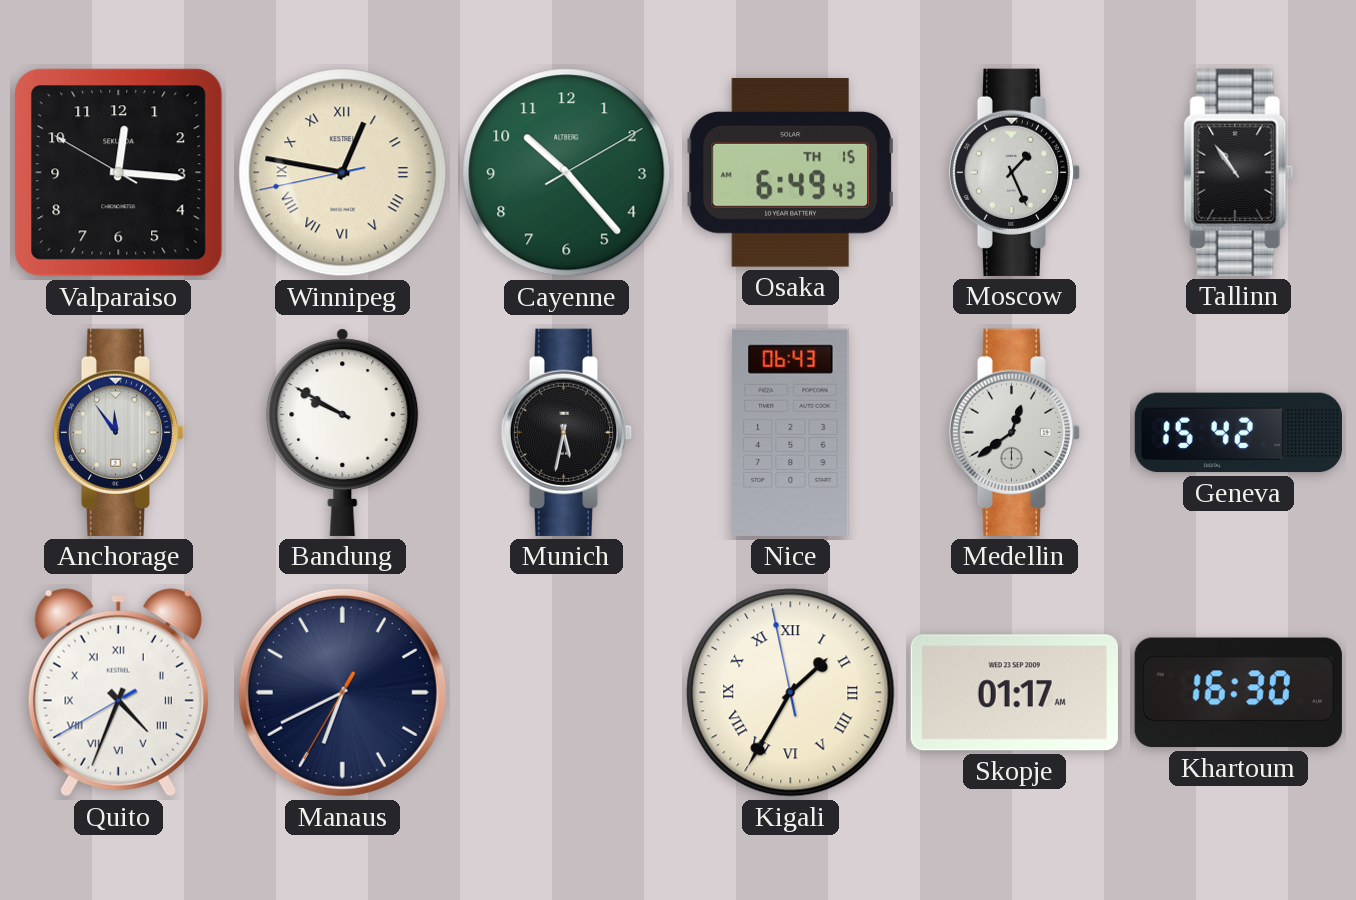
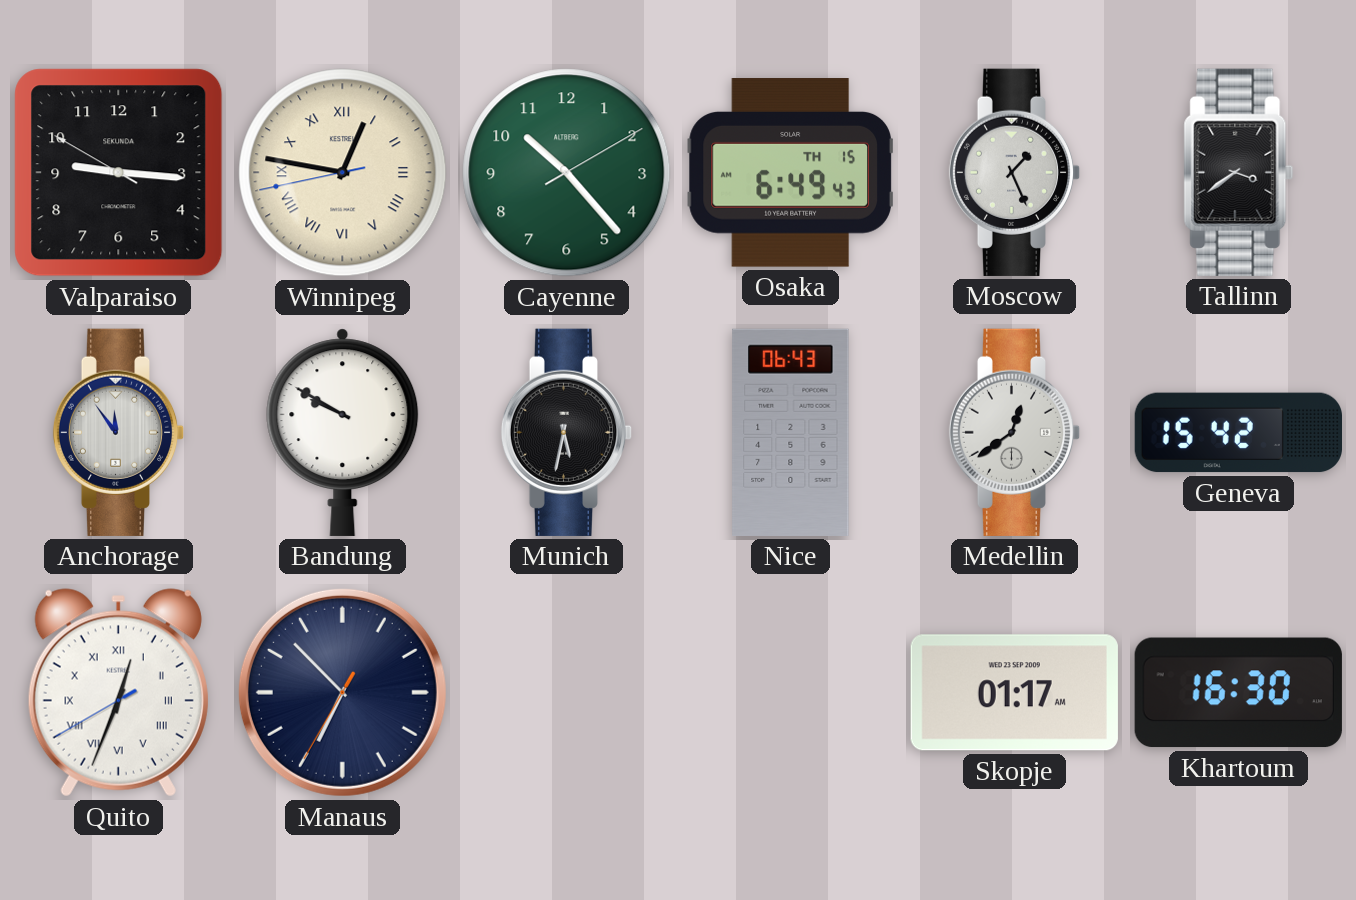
Valparaiso: 12:15 -> 9:15 (119, 173)
Tallinn: 10:54 -> 3:39 (1239, 172)
Quito: 4:33 -> 12:33 (118, 693)
Manaus: 6:40 -> 6:52 (342, 692)
Kigali: 1:34 -> none (791, 693)
